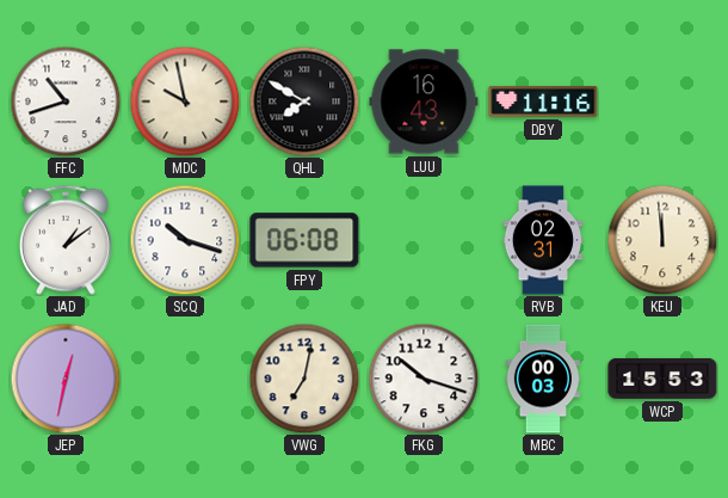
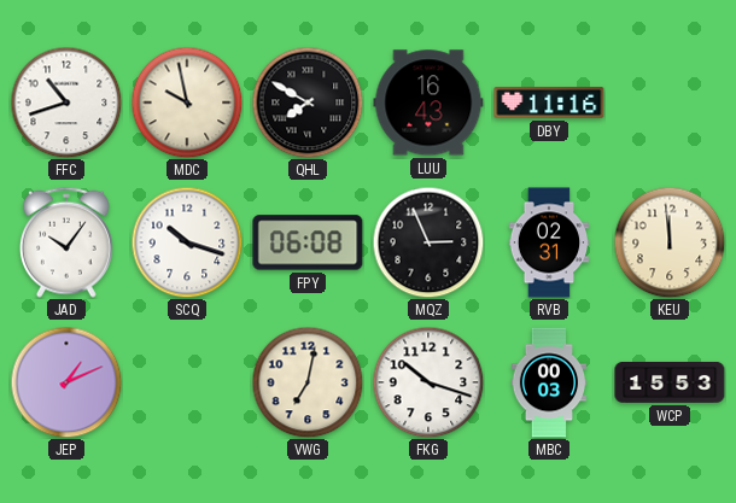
JAD: 1:09 -> 10:06 (66, 242)
MQZ: none -> 2:56 (428, 242)
JEP: 12:32 -> 1:11 (66, 382)
